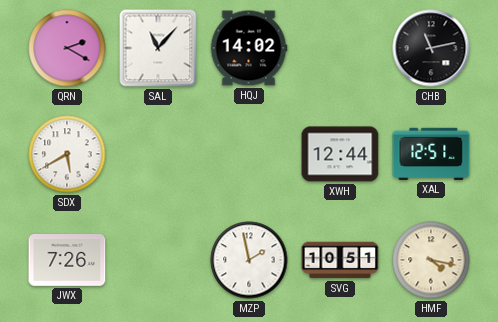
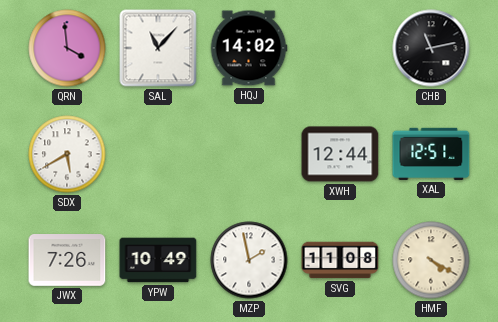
QRN: 2:20 -> 3:59 (67, 48)
YPW: none -> 10:49 (158, 260)
SVG: 10:51 -> 11:08 (340, 260)
HMF: 4:17 -> 4:20 (431, 260)
